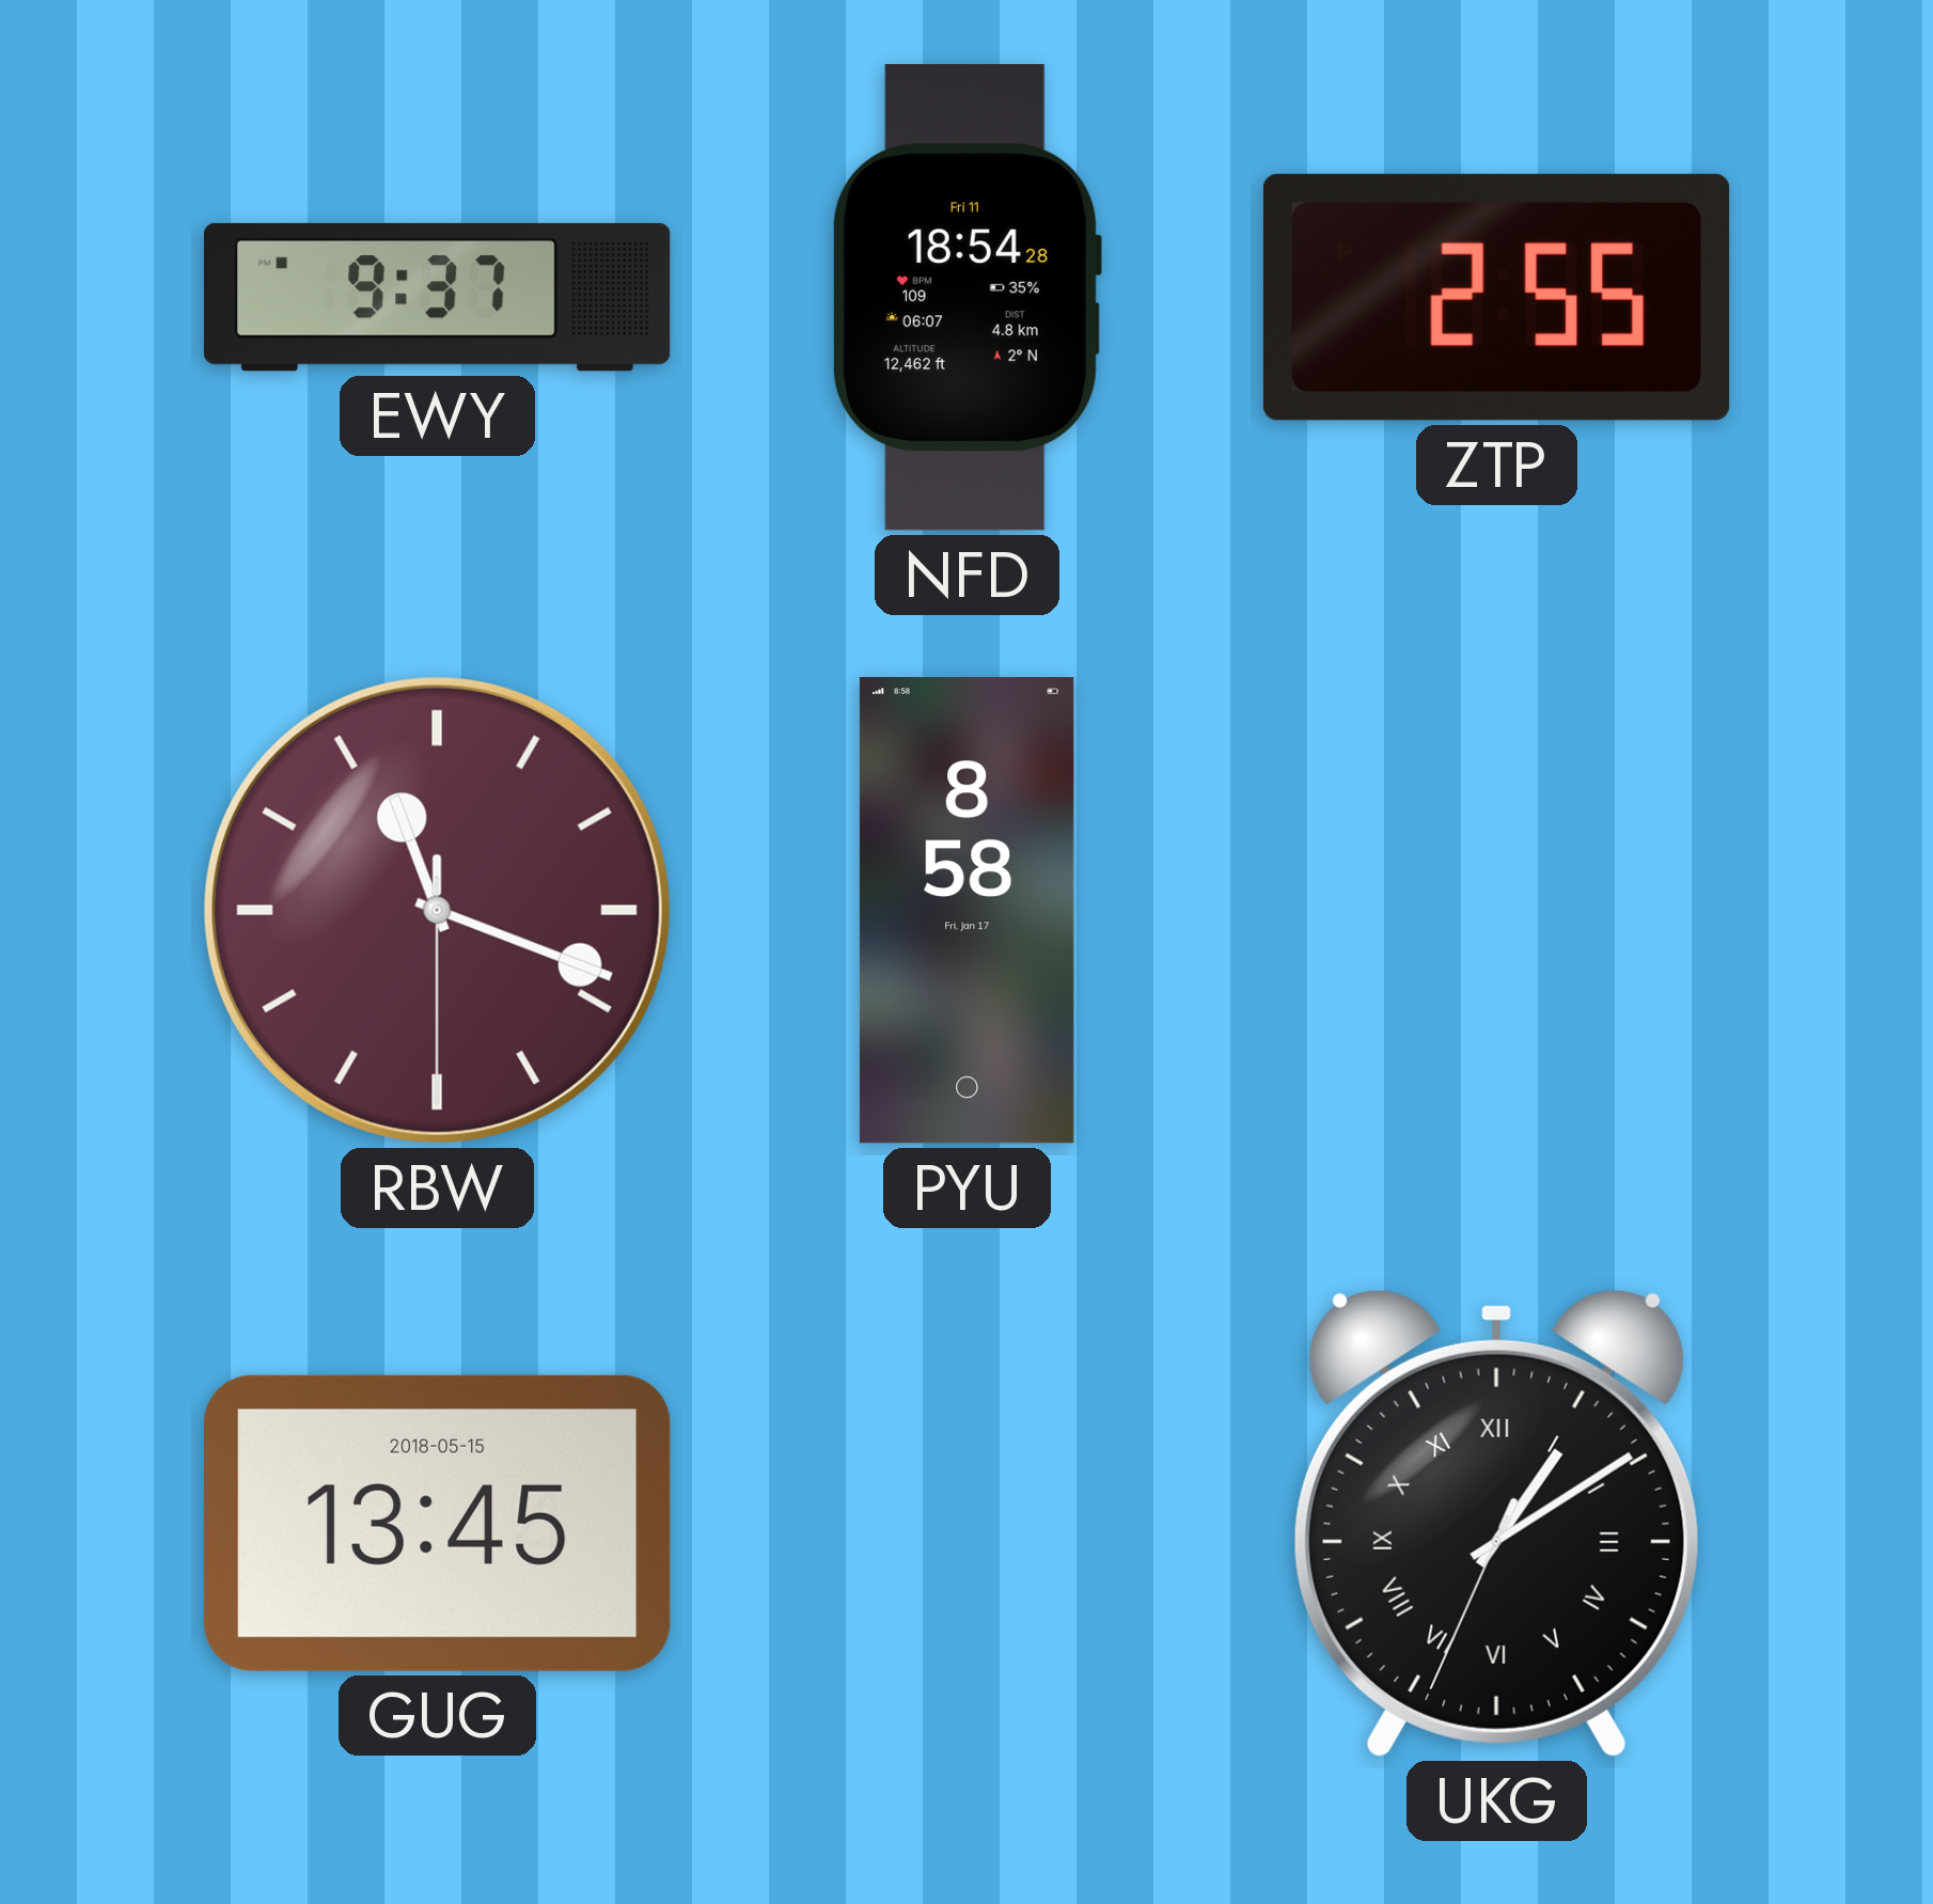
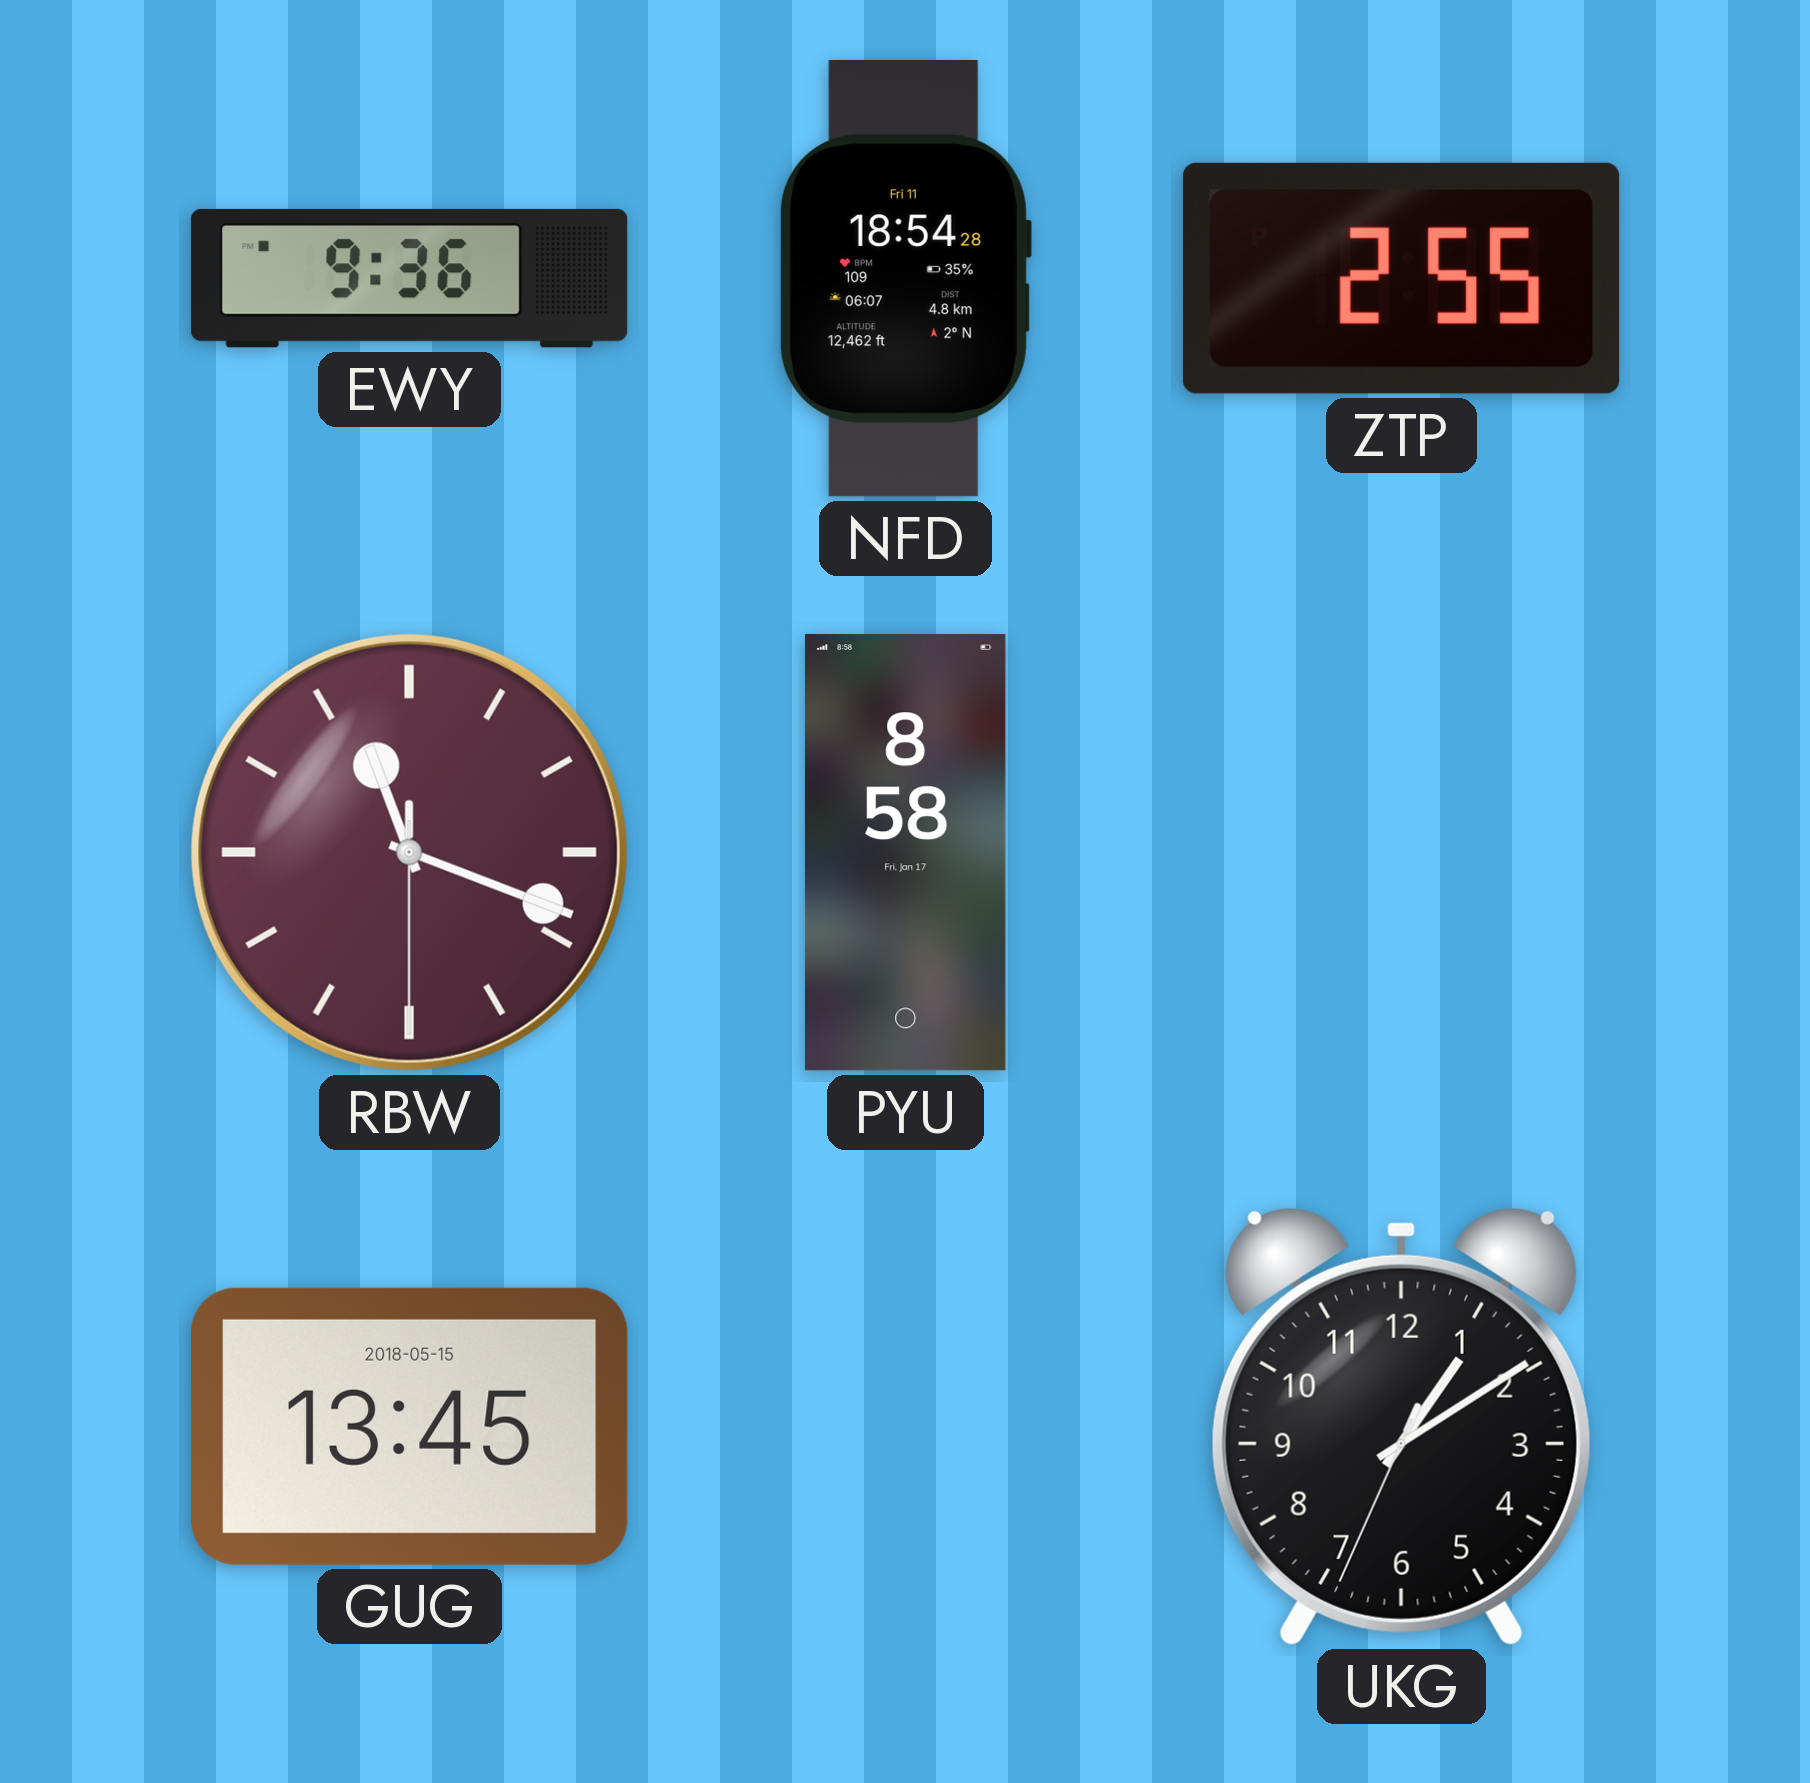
EWY: 9:37 -> 9:36 (409, 278)
UKG numerals: Roman -> Arabic (1401, 1426)
